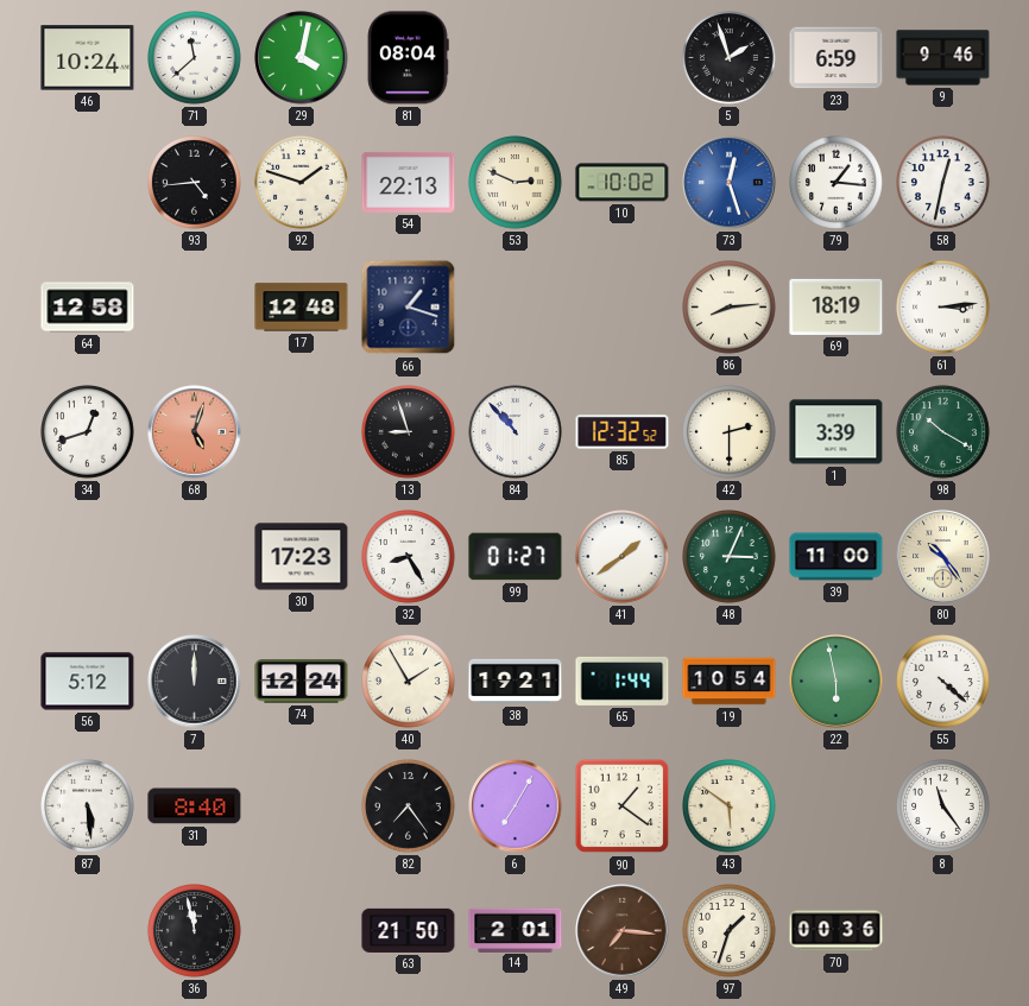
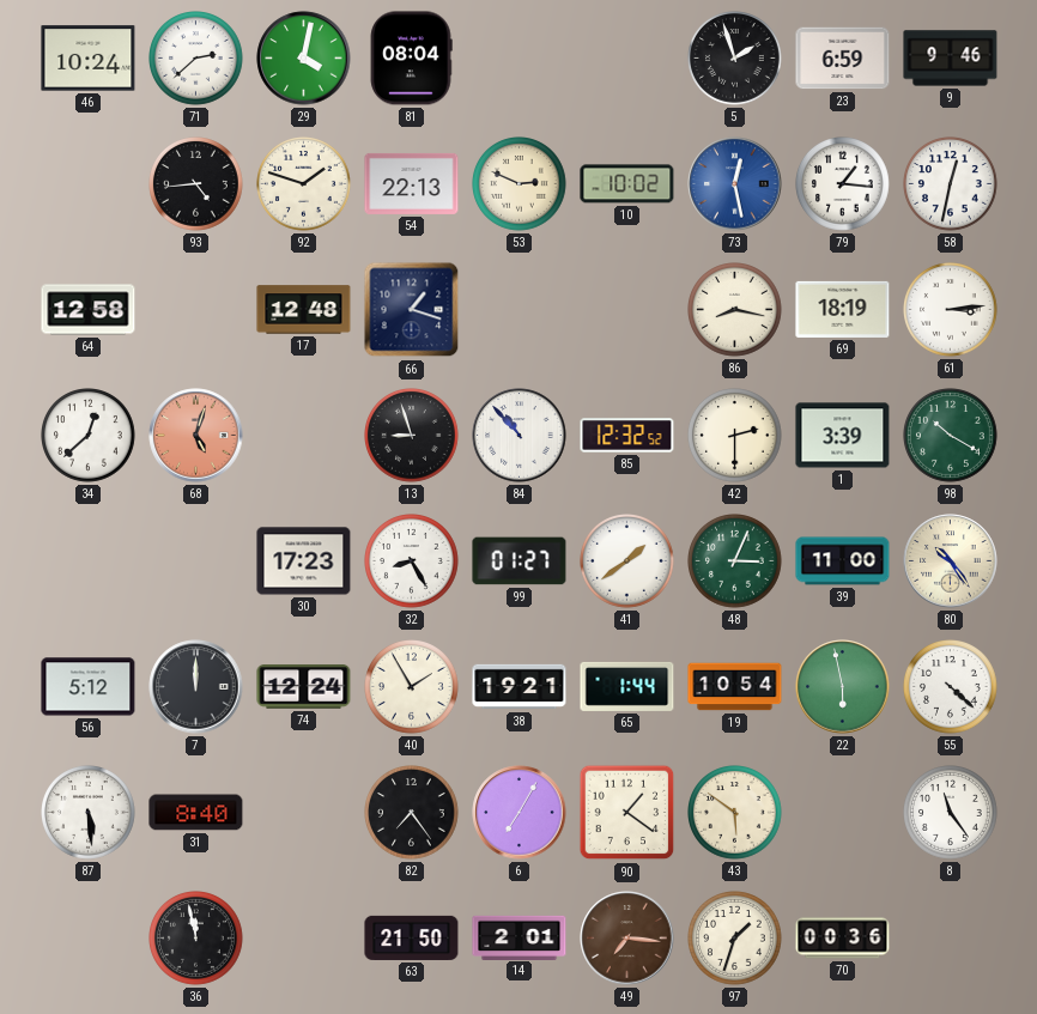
71: 11:38 -> 2:38 (196, 59)
73: 12:27 -> 12:28 (735, 184)
86: 8:14 -> 8:17 (735, 310)
34: 12:42 -> 12:38 (89, 436)
